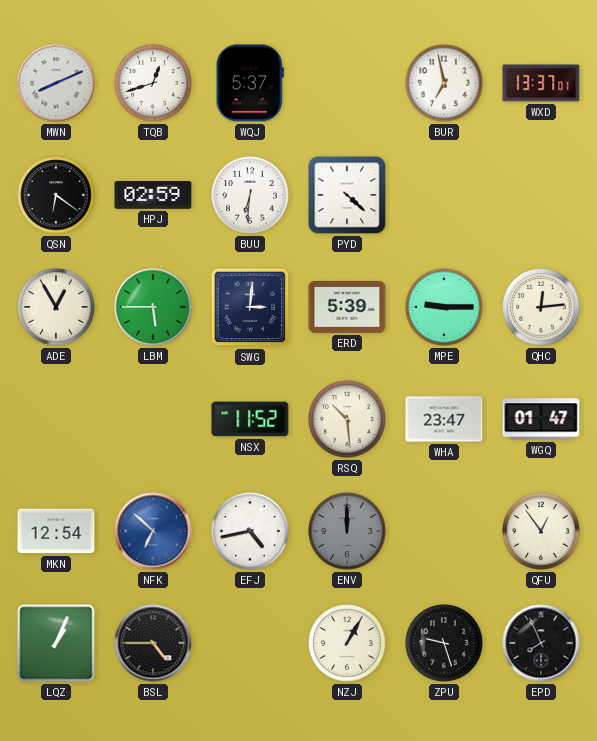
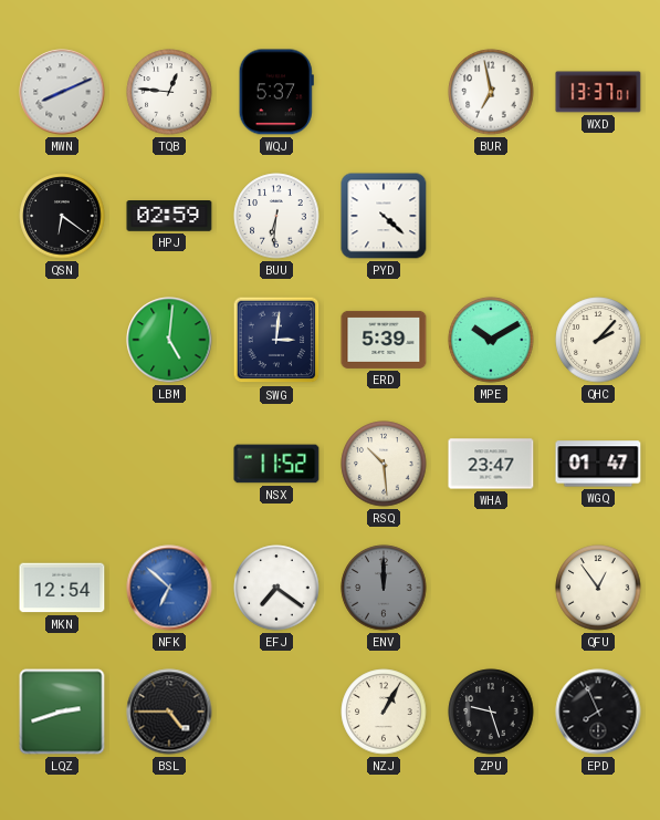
TQB: 12:42 -> 12:46 (169, 92)
ADE: 12:55 -> none (56, 307)
LBM: 5:45 -> 5:01 (169, 340)
MPE: 9:15 -> 10:10 (491, 340)
QHC: 12:14 -> 2:07 (598, 340)
EFJ: 4:43 -> 7:21 (276, 588)
LQZ: 1:04 -> 2:42 (62, 712)
